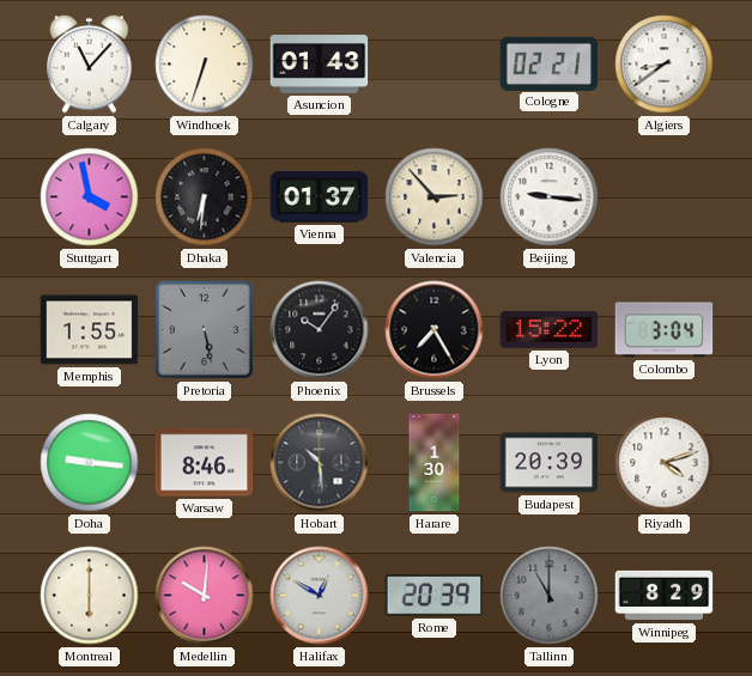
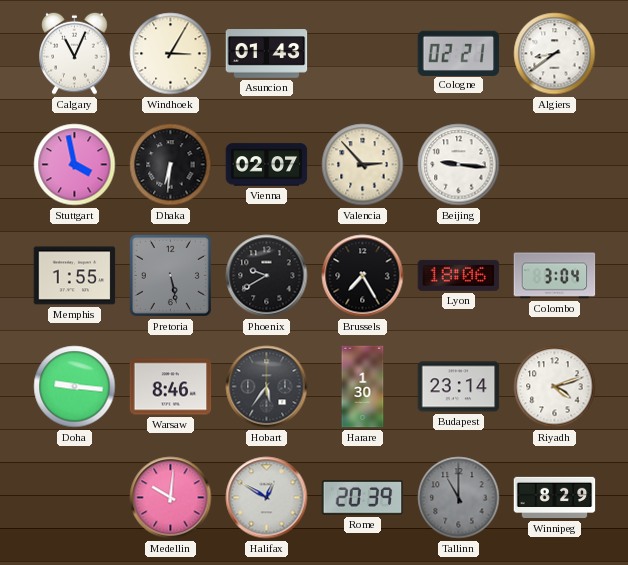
Calgary: 11:07 -> 11:04 (75, 53)
Windhoek: 6:33 -> 3:05 (171, 54)
Vienna: 01:37 -> 02:07 (267, 165)
Phoenix: 10:06 -> 9:40 (267, 276)
Lyon: 15:22 -> 18:06 (459, 275)
Hobart: 10:29 -> 5:36 (267, 387)
Budapest: 20:39 -> 23:14 (459, 387)
Montreal: 6:00 -> none (90, 596)
